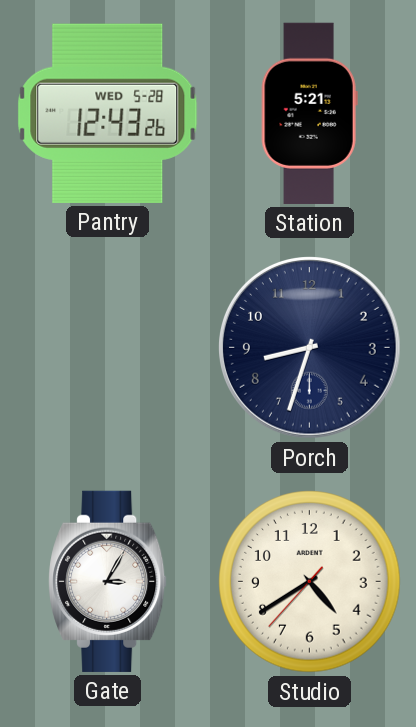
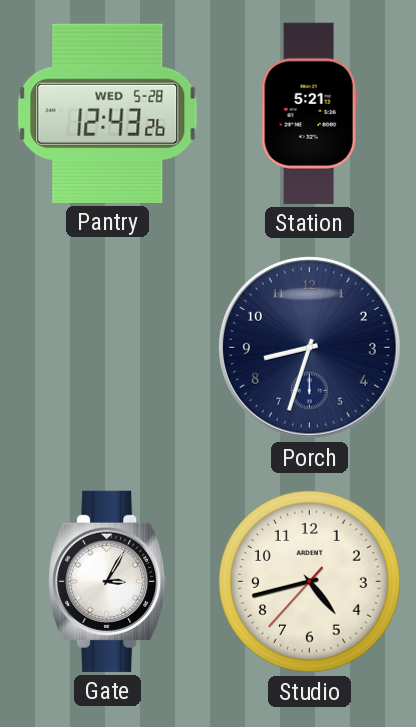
Studio: 4:39 -> 4:42 (310, 582)
